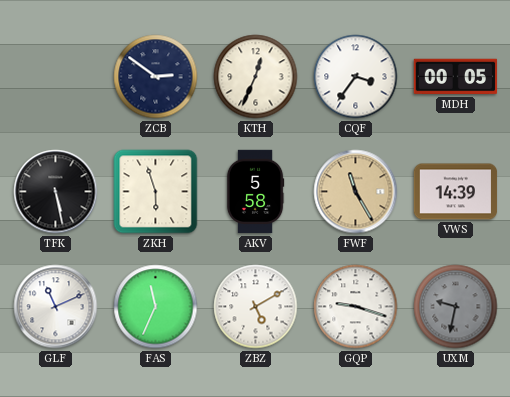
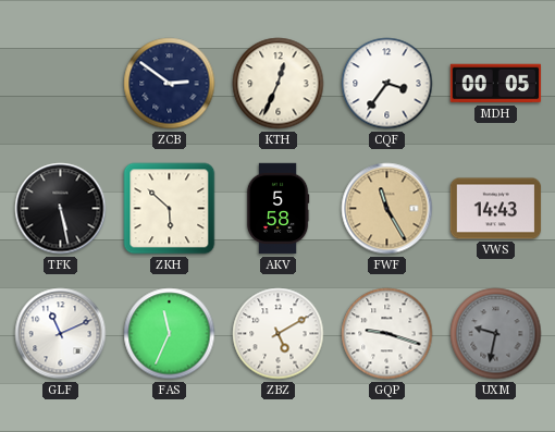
ZKH: 5:57 -> 5:52 (170, 209)
VWS: 14:39 -> 14:43 (496, 209)
